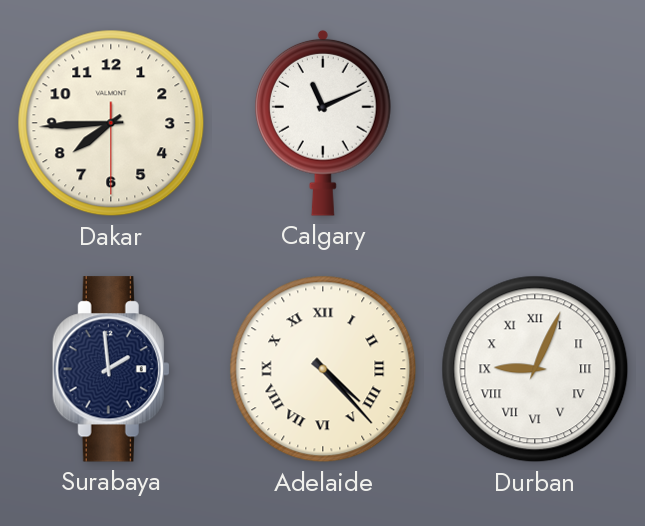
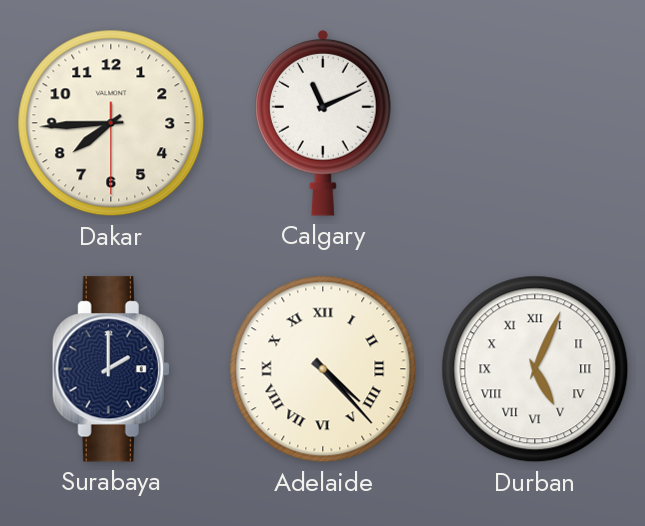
Surabaya: 1:59 -> 2:00 (111, 369)
Durban: 9:04 -> 5:04 (535, 369)
